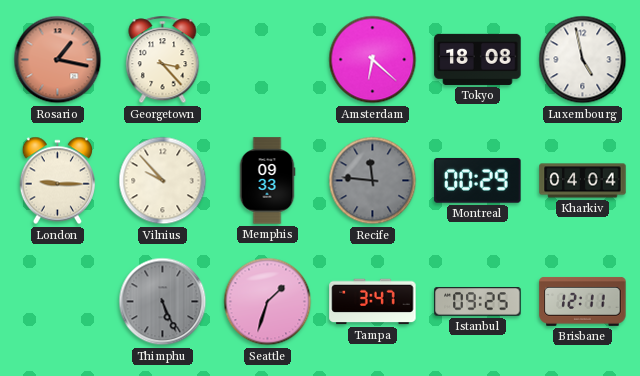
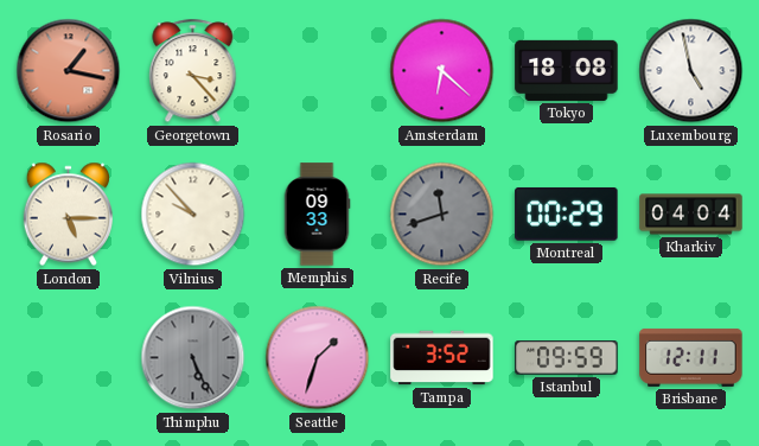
London: 9:15 -> 5:15 (68, 215)
Recife: 11:46 -> 11:42 (442, 215)
Tampa: 3:47 -> 3:52 (442, 358)
Istanbul: 09:25 -> 09:59 (567, 358)
